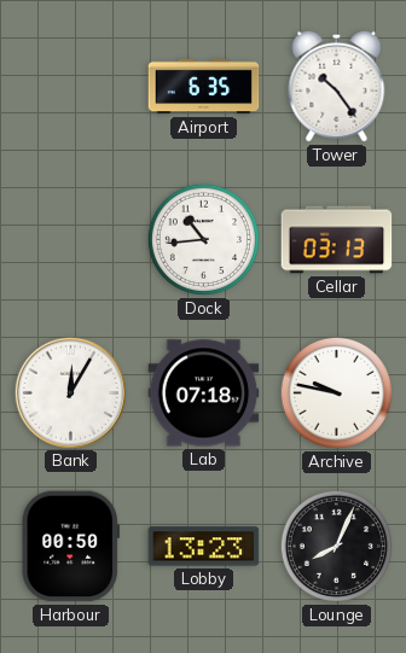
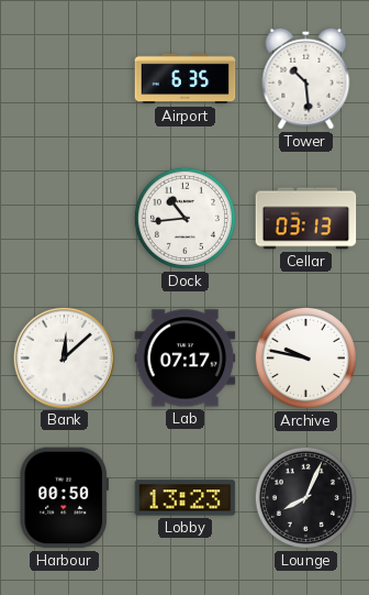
Tower: 10:24 -> 10:29 (306, 78)
Bank: 12:05 -> 12:08 (64, 357)
Lab: 07:18 -> 07:17 (186, 359)
